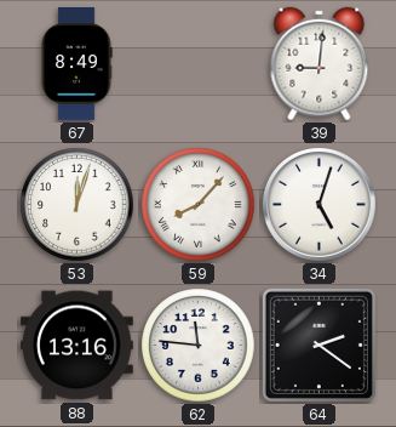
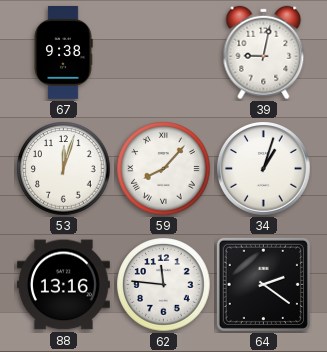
67: 8:49 -> 9:38 (63, 52)
39: 9:01 -> 9:02 (264, 53)
34: 5:03 -> 1:03 (264, 169)
